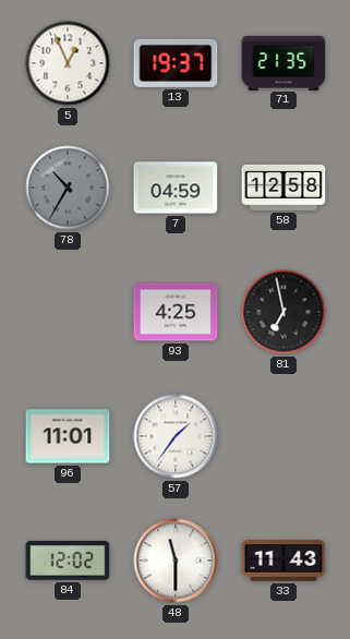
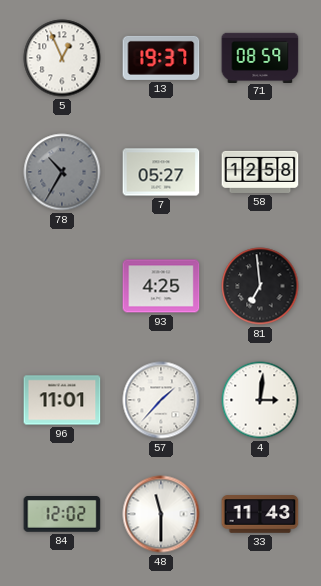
71: 21:35 -> 08:59 (260, 57)
7: 04:59 -> 05:27 (161, 172)
81: 6:58 -> 6:59 (260, 286)
57: 1:36 -> 1:37 (161, 400)
4: none -> 3:01 (260, 400)
